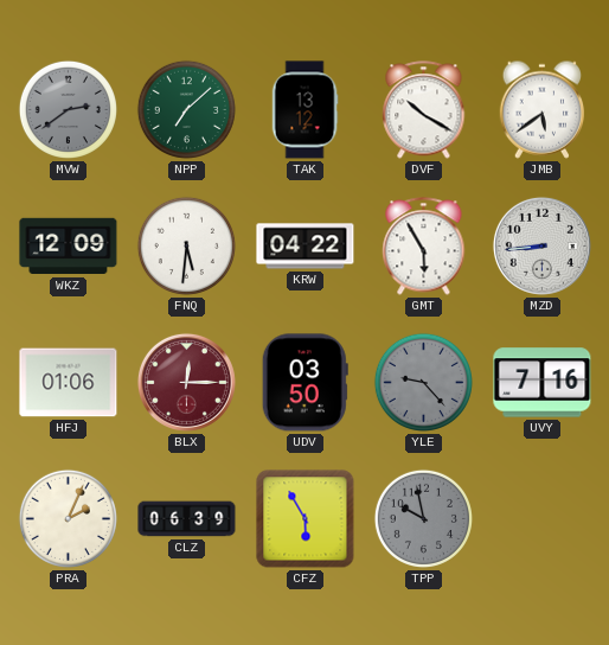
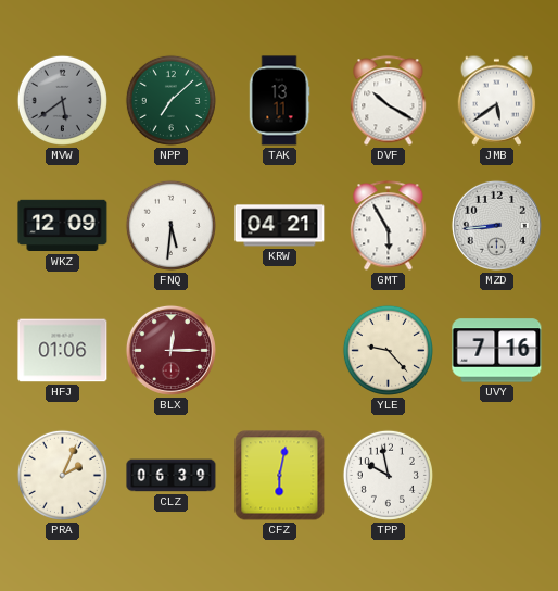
MVW: 2:39 -> 5:39 (62, 100)
TAK: 13:12 -> 13:11 (279, 101)
KRW: 04:22 -> 04:21 (280, 226)
UDV: 03:50 -> none (304, 383)
YLE dial: grey -> cream (388, 350)
CFZ: 5:55 -> 6:02 (280, 476)
TPP dial: grey -> white (388, 475)
